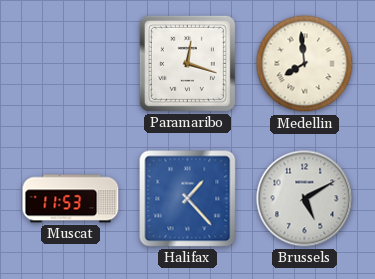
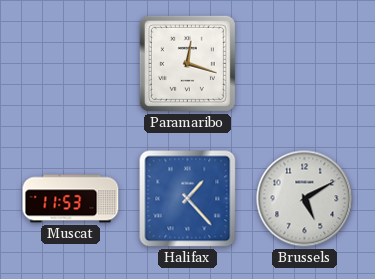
Medellin: 7:59 -> none (305, 64)
